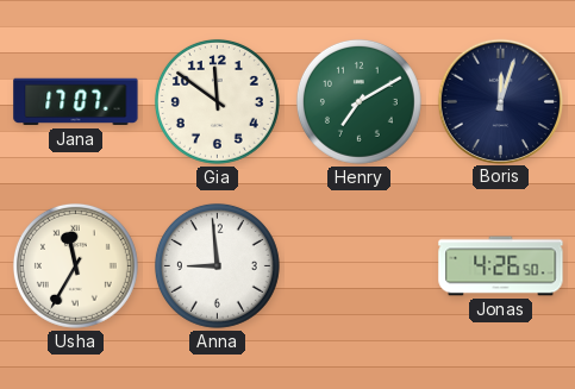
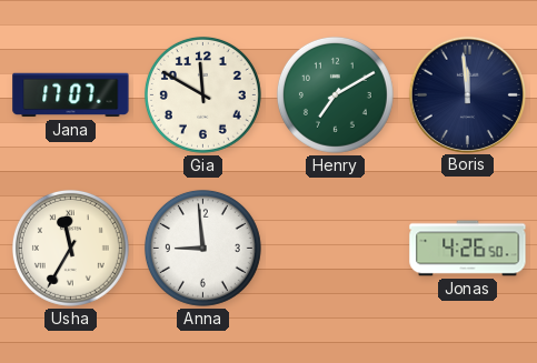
Gia: 11:51 -> 11:50 (202, 94)
Boris: 12:03 -> 11:59 (467, 94)
